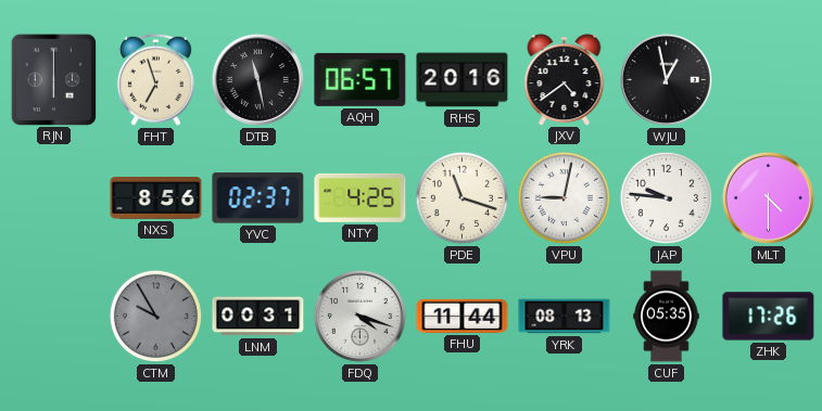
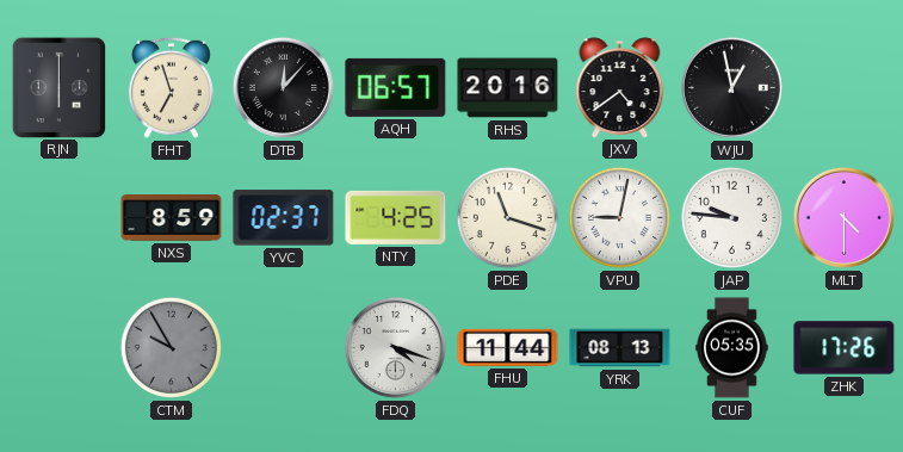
DTB: 11:28 -> 12:07 (283, 87)
NXS: 8:56 -> 8:59 (172, 218)
LNM: 00:31 -> none (258, 317)
